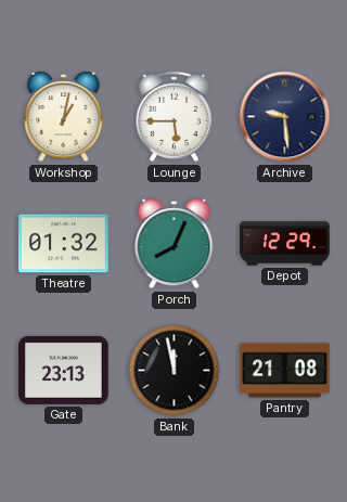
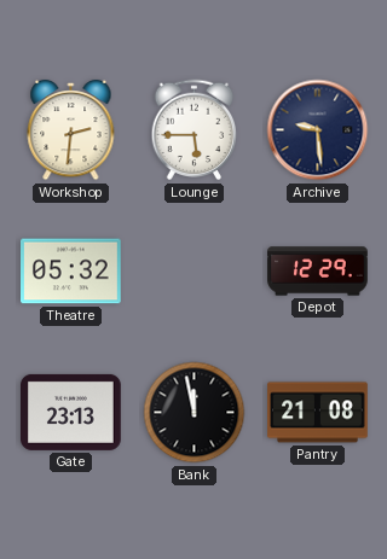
Workshop: 1:02 -> 2:31 (71, 130)
Theatre: 01:32 -> 05:32 (71, 272)
Porch: 8:04 -> none (175, 244)
